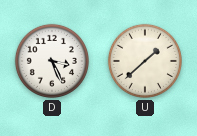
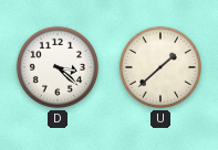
D: 3:26 -> 3:22 (58, 67)
